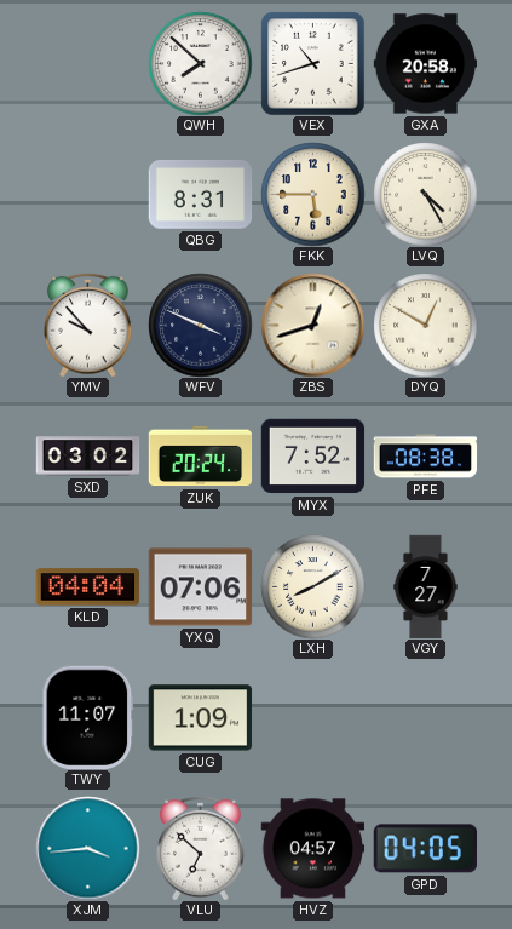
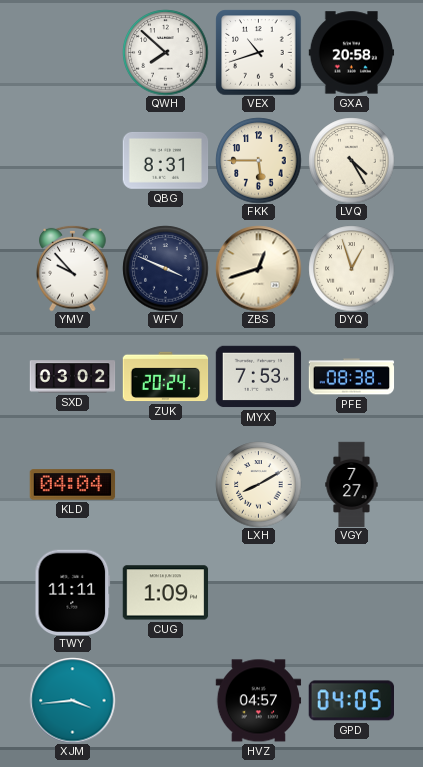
DYQ: 12:50 -> 12:57 (351, 268)
MYX: 7:52 -> 7:53 (258, 377)
YXQ: 07:06 -> none (200, 587)
TWY: 11:07 -> 11:11 (73, 592)
VLU: 6:52 -> none (201, 848)
